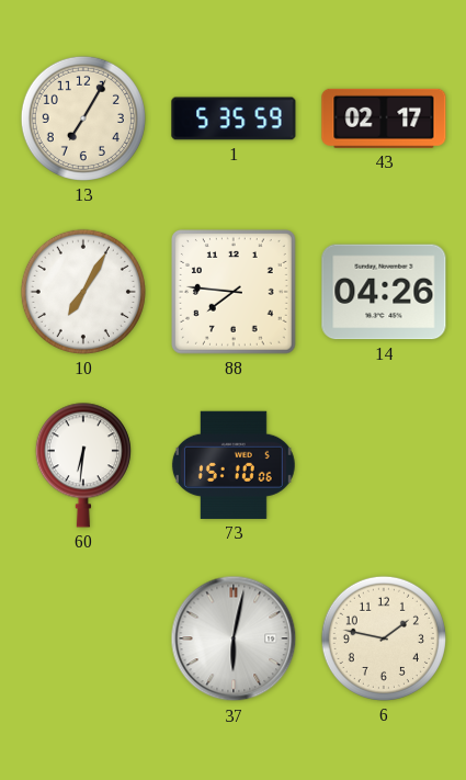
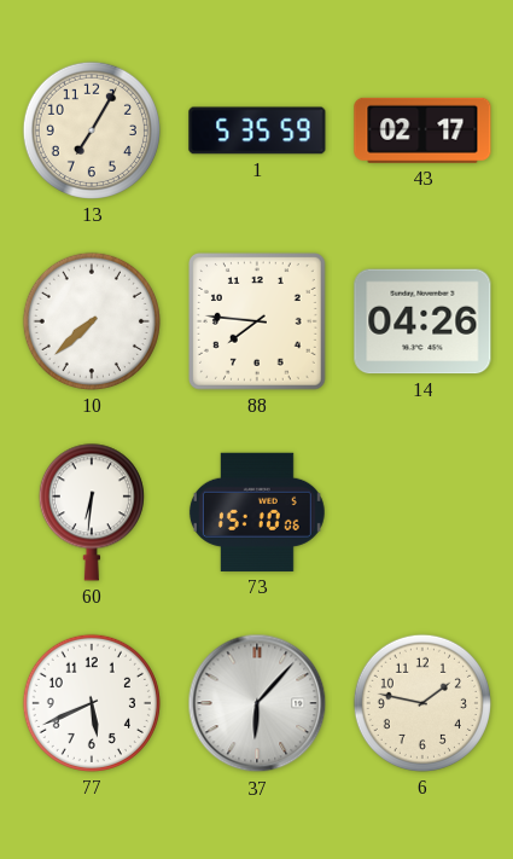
10: 7:05 -> 7:38 (92, 321)
77: none -> 5:41 (92, 703)
37: 6:02 -> 6:07 (257, 703)
